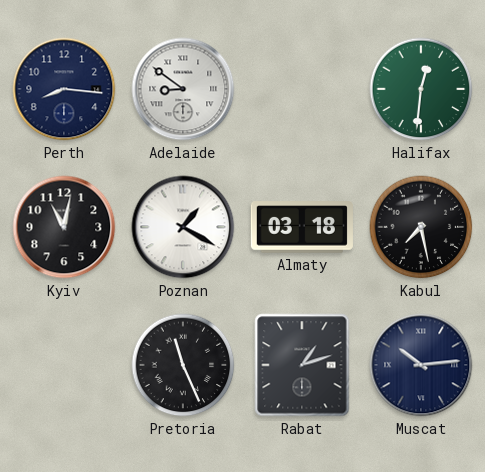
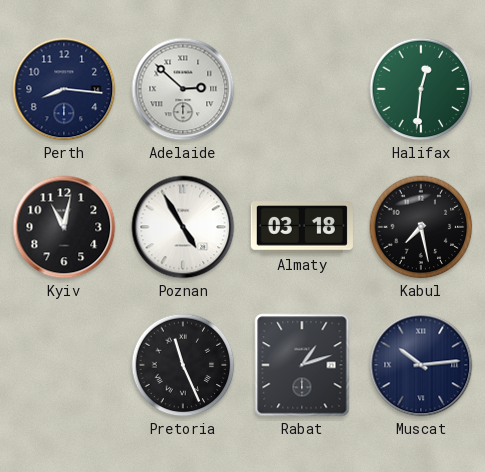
Adelaide: 8:51 -> 2:52 (183, 89)
Poznan: 1:20 -> 4:55 (183, 227)
